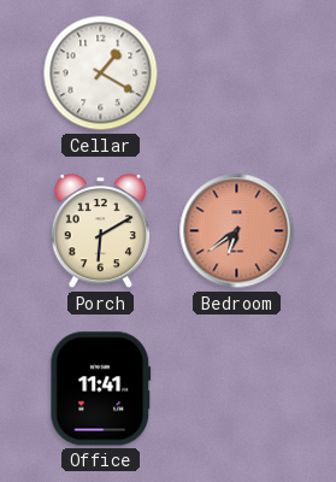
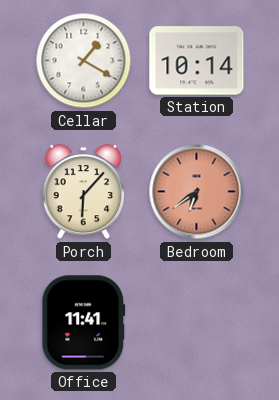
Station: none -> 10:14 (197, 61)
Porch: 6:10 -> 6:07 (83, 192)
